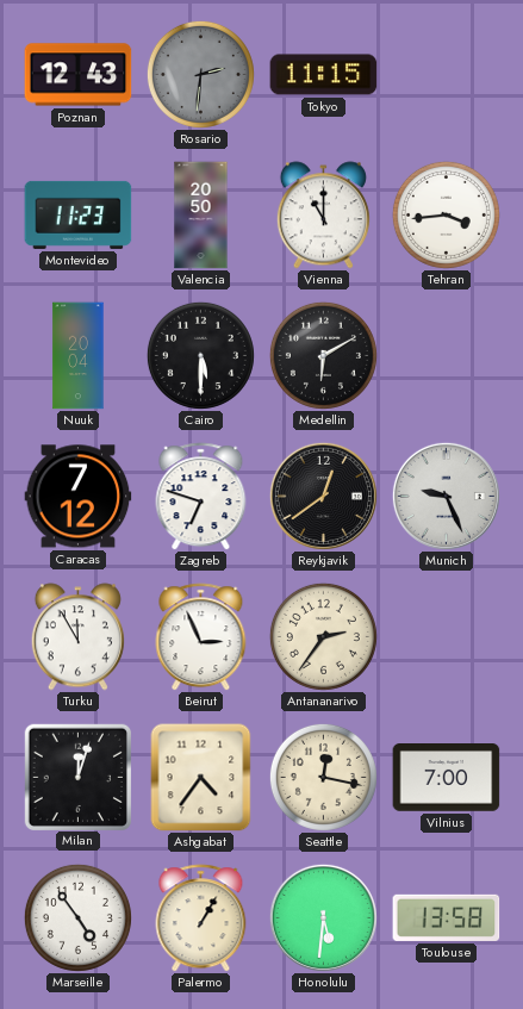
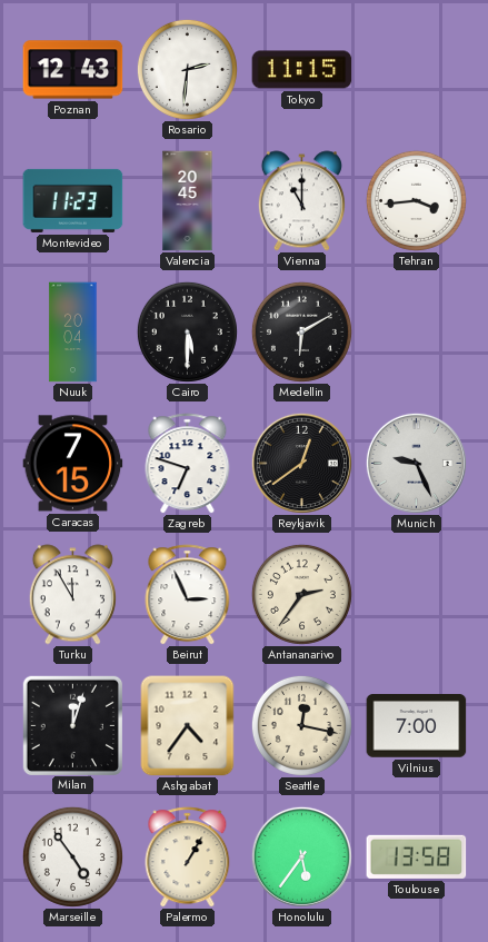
Rosario dial: grey -> white (187, 69)
Valencia: 20:50 -> 20:45 (188, 201)
Caracas: 7:12 -> 7:15 (73, 464)
Honolulu: 5:31 -> 5:36 (301, 856)
